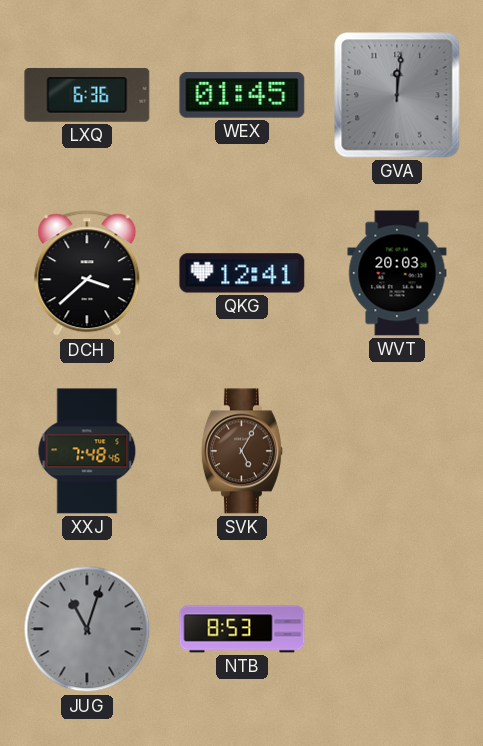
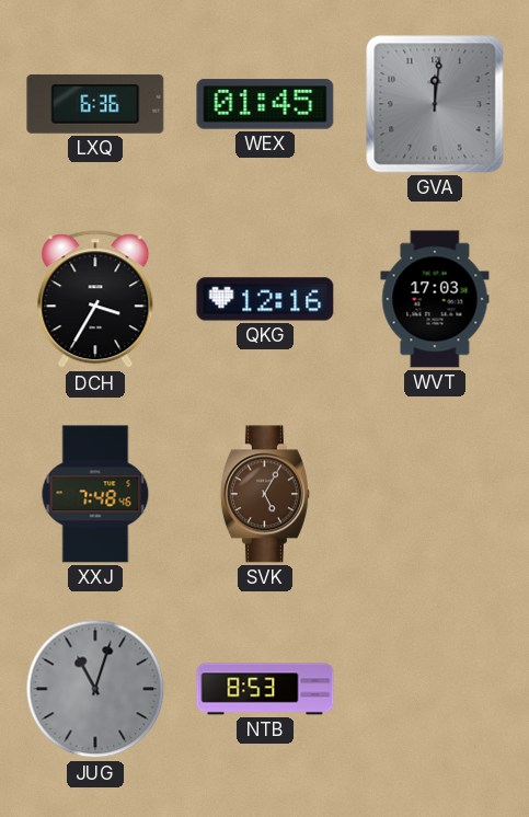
DCH: 3:38 -> 3:35 (95, 300)
QKG: 12:41 -> 12:16 (265, 299)
WVT: 20:03 -> 17:03 (435, 299)
